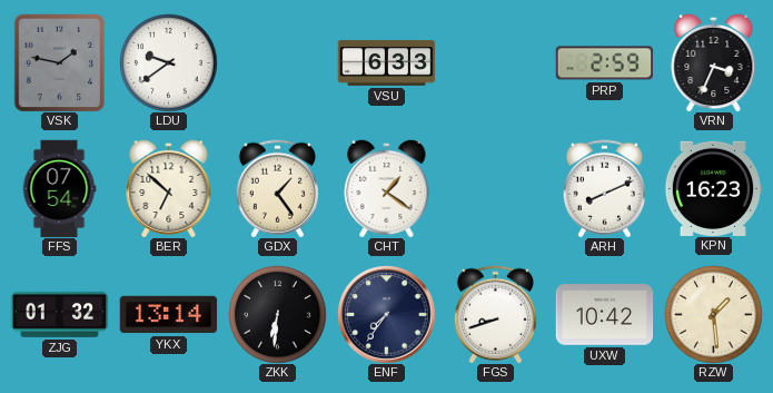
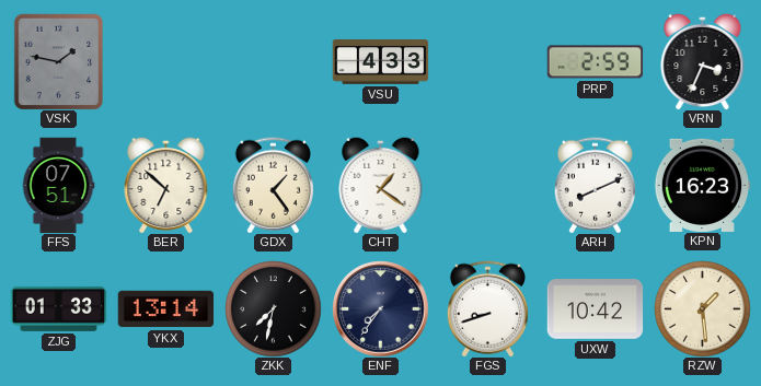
LDU: 9:39 -> none (168, 62)
VSU: 6:33 -> 4:33 (380, 62)
FFS: 07:54 -> 07:51 (58, 185)
ZJG: 01:32 -> 01:33 (58, 308)
ZKK: 6:31 -> 7:32 (273, 308)
